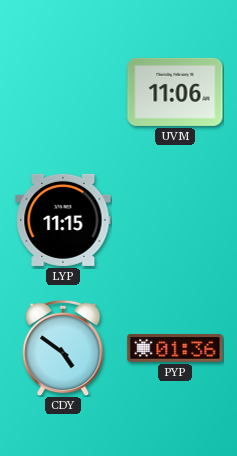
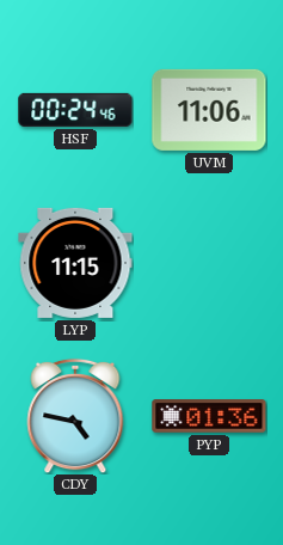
HSF: none -> 00:24 (75, 110)
CDY: 4:51 -> 4:47 (75, 416)
